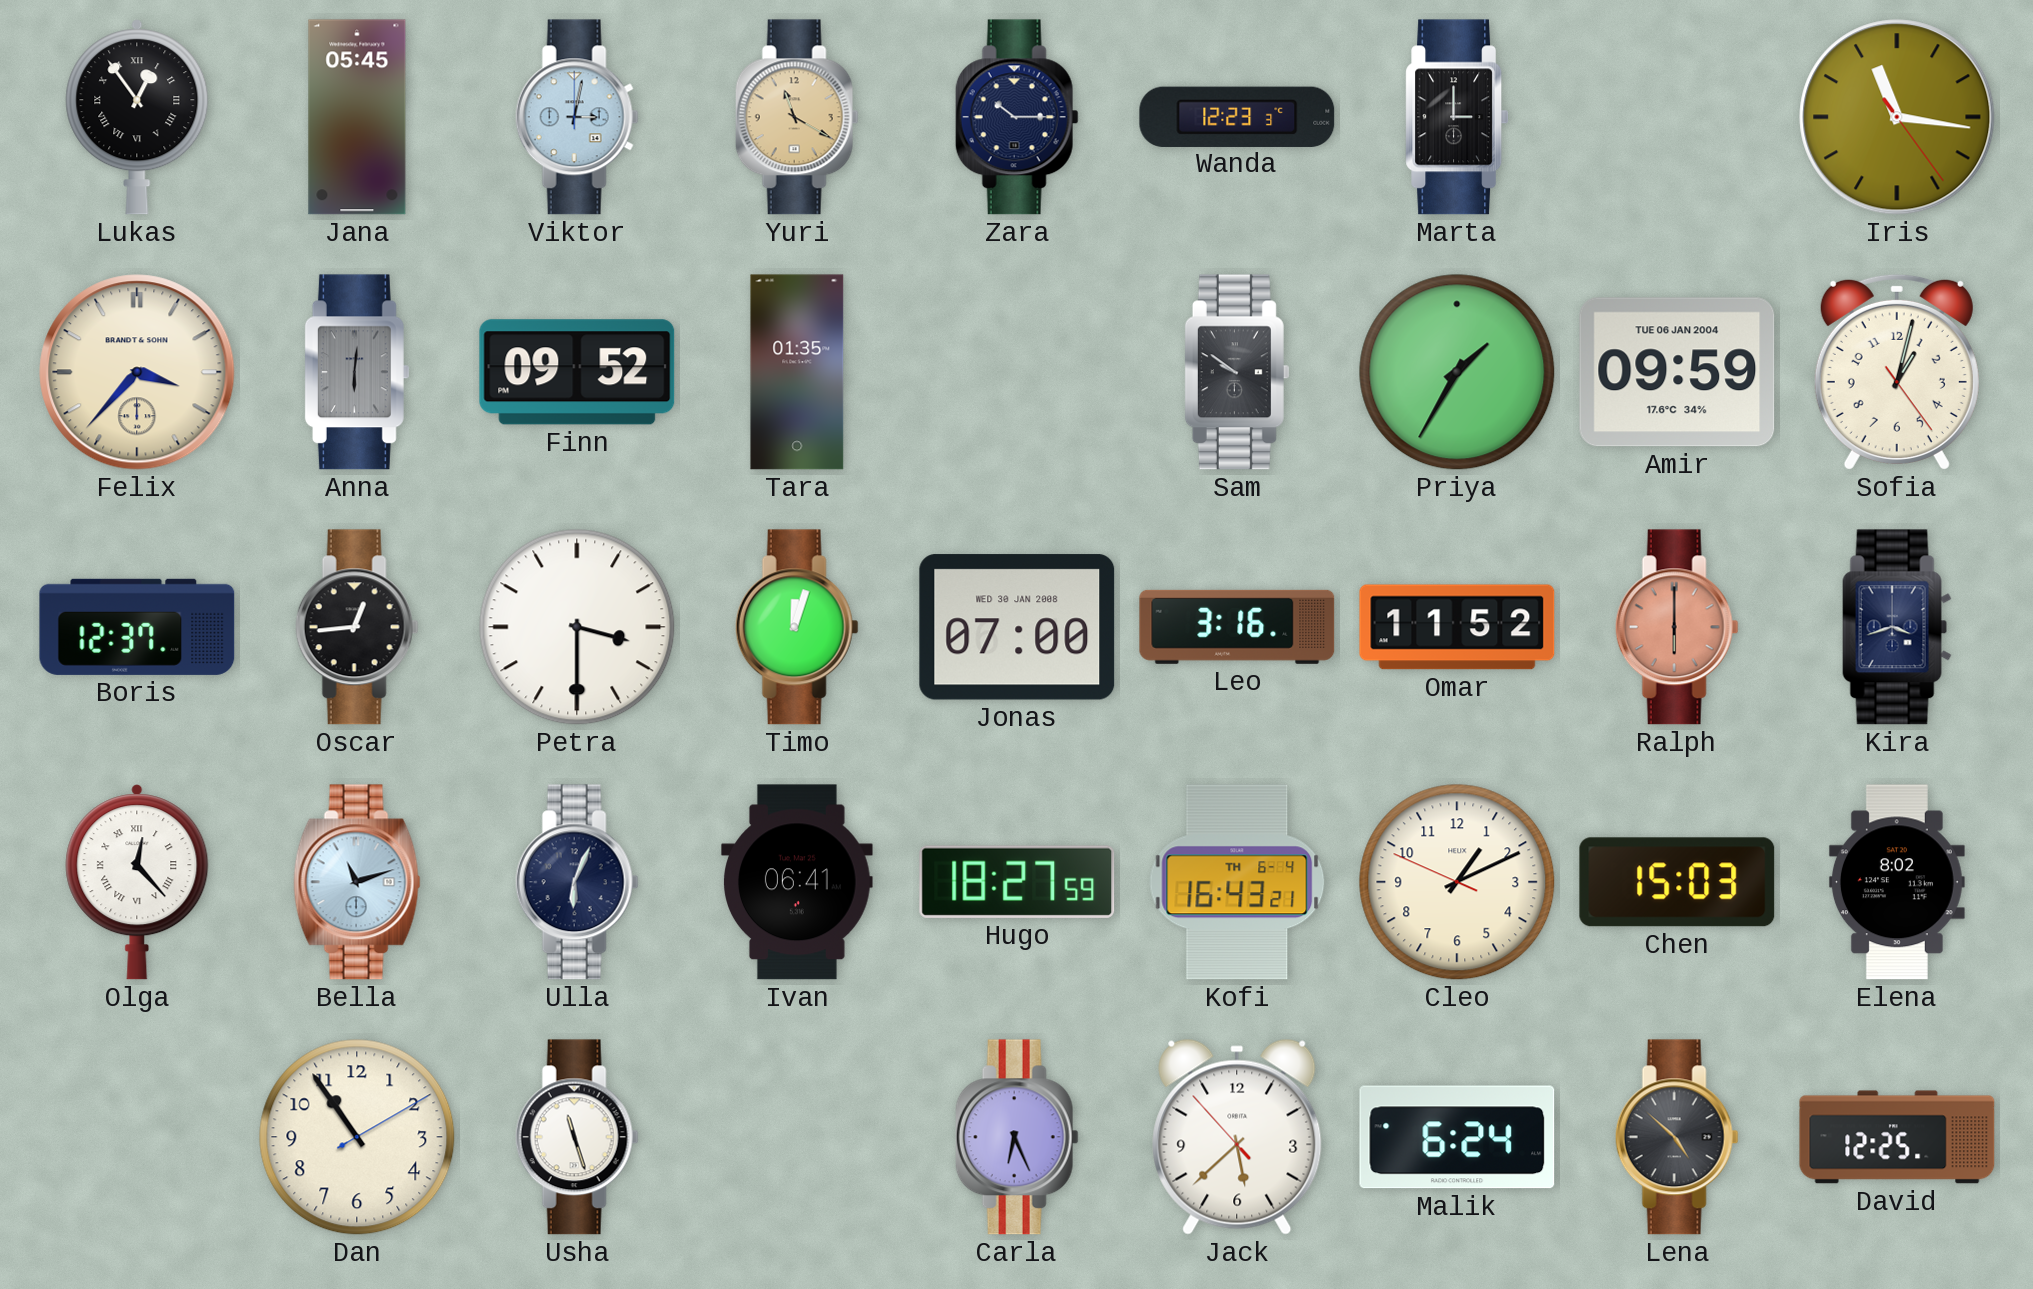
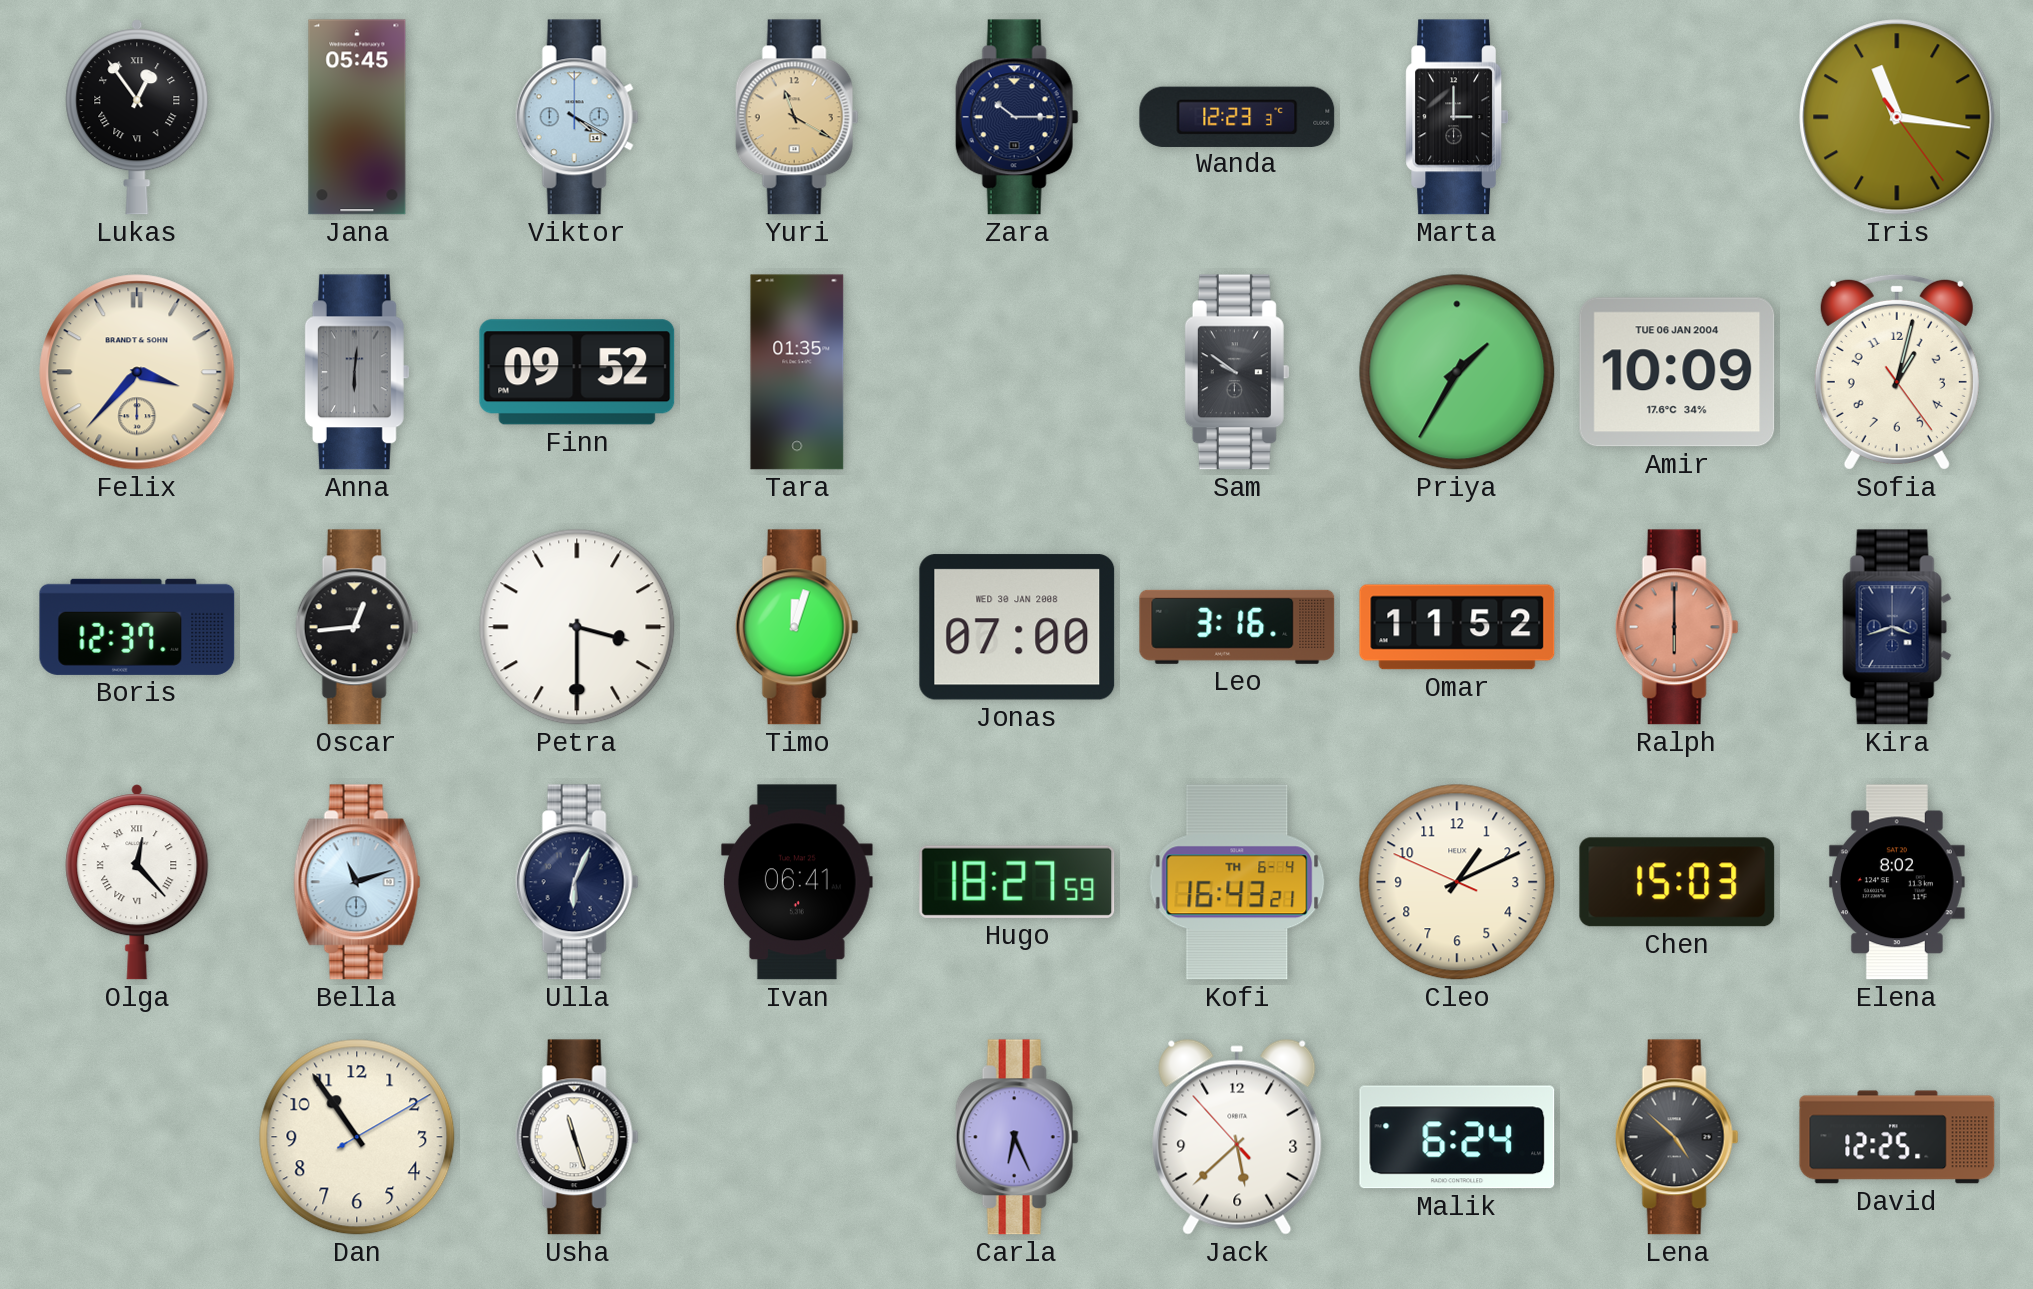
Viktor: 3:02 -> 4:20 (577, 117)
Amir: 09:59 -> 10:09 (1677, 372)
